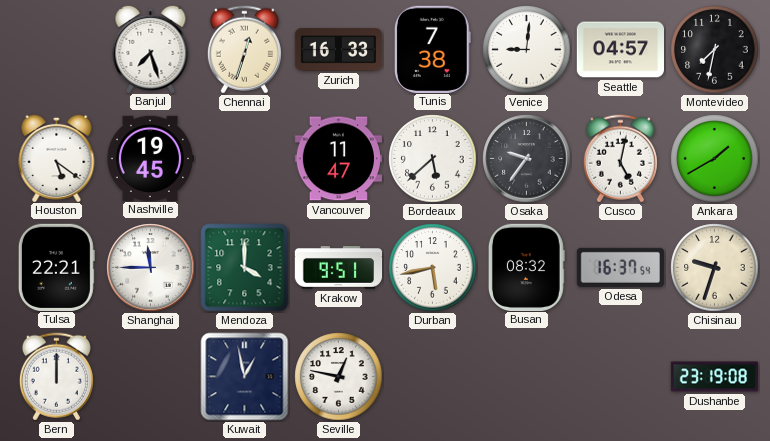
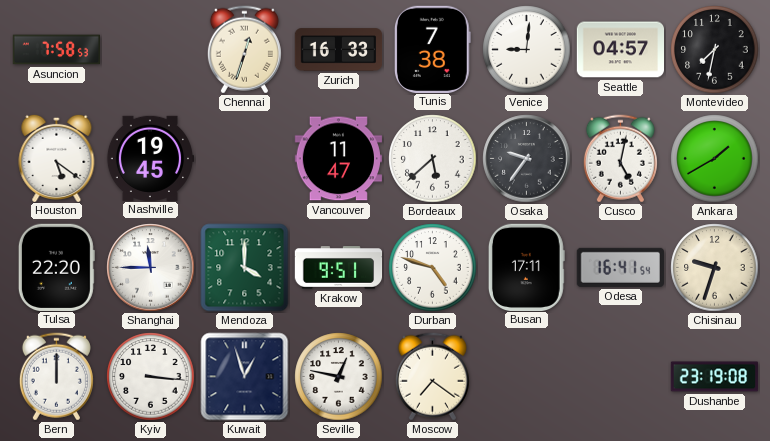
Asuncion: none -> 7:58 (56, 50)
Banjul: 7:27 -> none (151, 48)
Tulsa: 22:21 -> 22:20 (56, 267)
Durban: 5:43 -> 4:48 (433, 268)
Busan: 08:32 -> 17:11 (526, 267)
Odesa: 16:37 -> 16:41 (620, 267)
Kyiv: none -> 3:16 (151, 377)
Kuwait: 12:58 -> 12:57 (245, 377)
Moscow: none -> 7:21 (432, 377)
